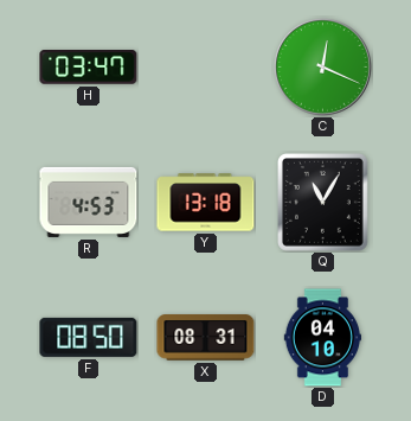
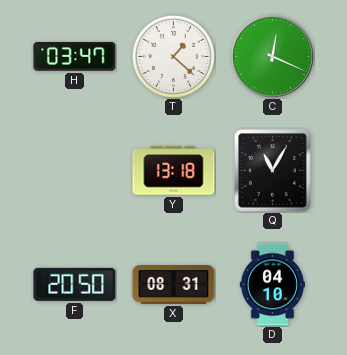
T: none -> 1:22 (173, 56)
R: 4:53 -> none (89, 202)
F: 08:50 -> 20:50 (75, 284)
